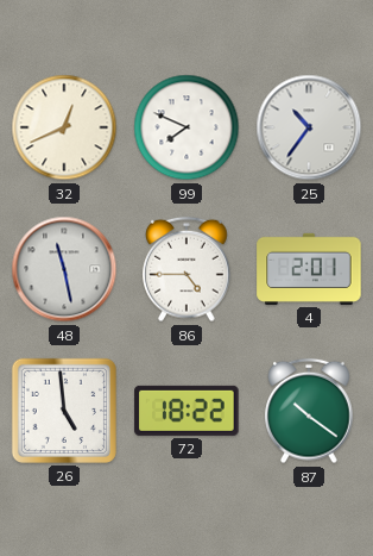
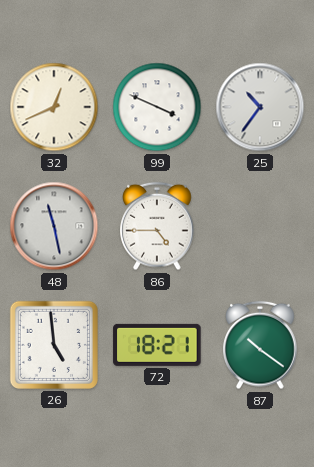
99: 7:49 -> 3:49 (157, 107)
4: 2:01 -> none (309, 269)
72: 18:22 -> 18:21 (157, 345)
